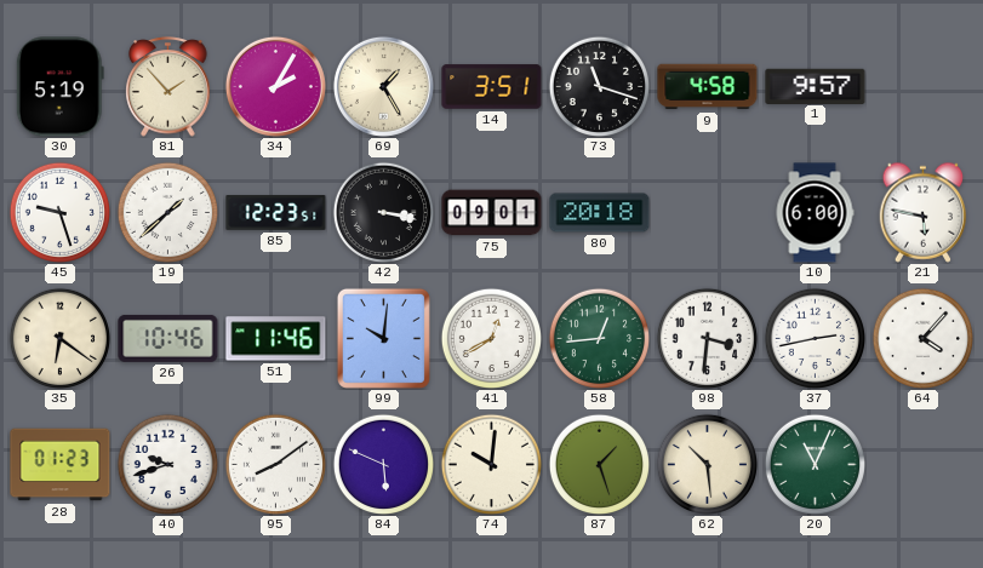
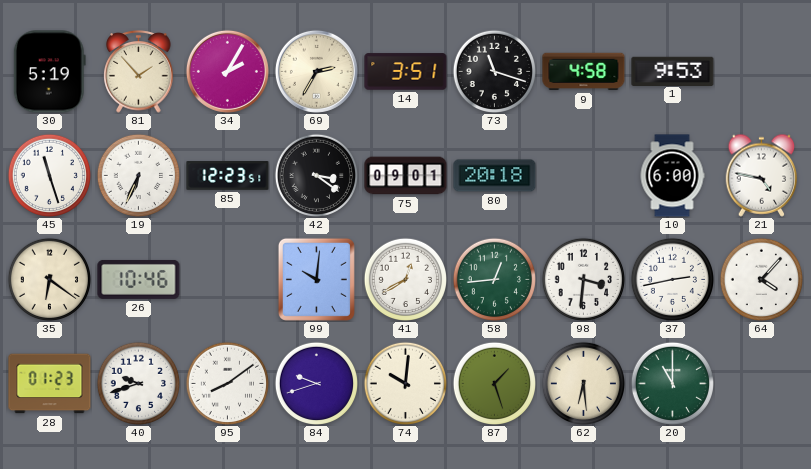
69: 1:25 -> 2:35 (316, 71)
1: 9:57 -> 9:53 (673, 71)
45: 9:27 -> 11:27 (49, 175)
19: 1:38 -> 6:34 (138, 175)
42: 3:17 -> 3:21 (316, 175)
21: 5:47 -> 4:47 (762, 175)
51: 11:46 -> none (276, 339)
84: 5:49 -> 9:42 (316, 383)
62: 10:29 -> 6:29 (583, 383)
20: 11:04 -> 11:00 (672, 383)
